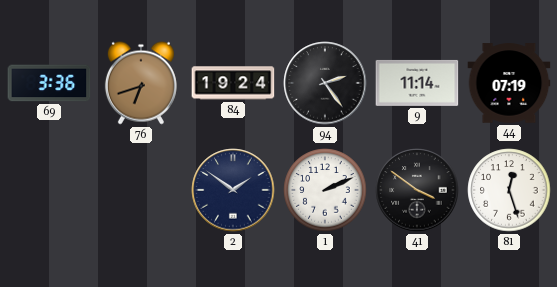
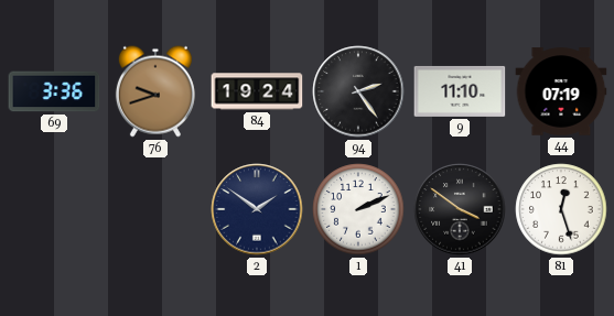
76: 6:42 -> 9:42 (155, 91)
9: 11:14 -> 11:10 (460, 91)
